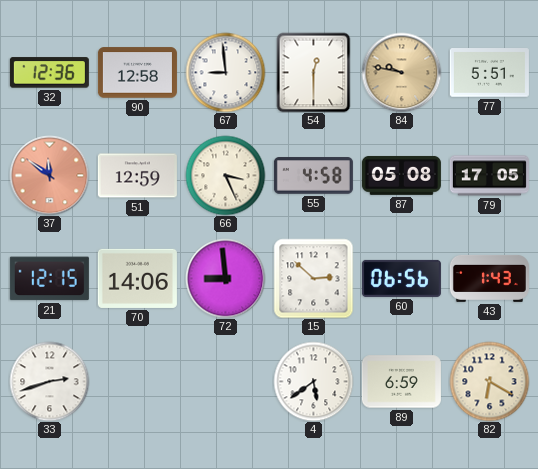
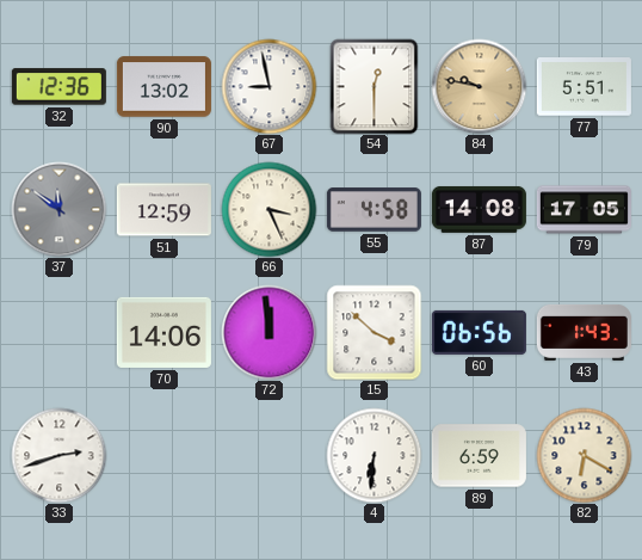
90: 12:58 -> 13:02 (163, 87)
67: 8:59 -> 8:58 (268, 86)
37 dial: salmon -> grey (58, 209)
87: 05:08 -> 14:08 (479, 209)
21: 12:15 -> none (49, 279)
72: 8:59 -> 11:59 (268, 332)
15: 2:52 -> 3:52 (374, 332)
4: 5:39 -> 6:31 (374, 455)
